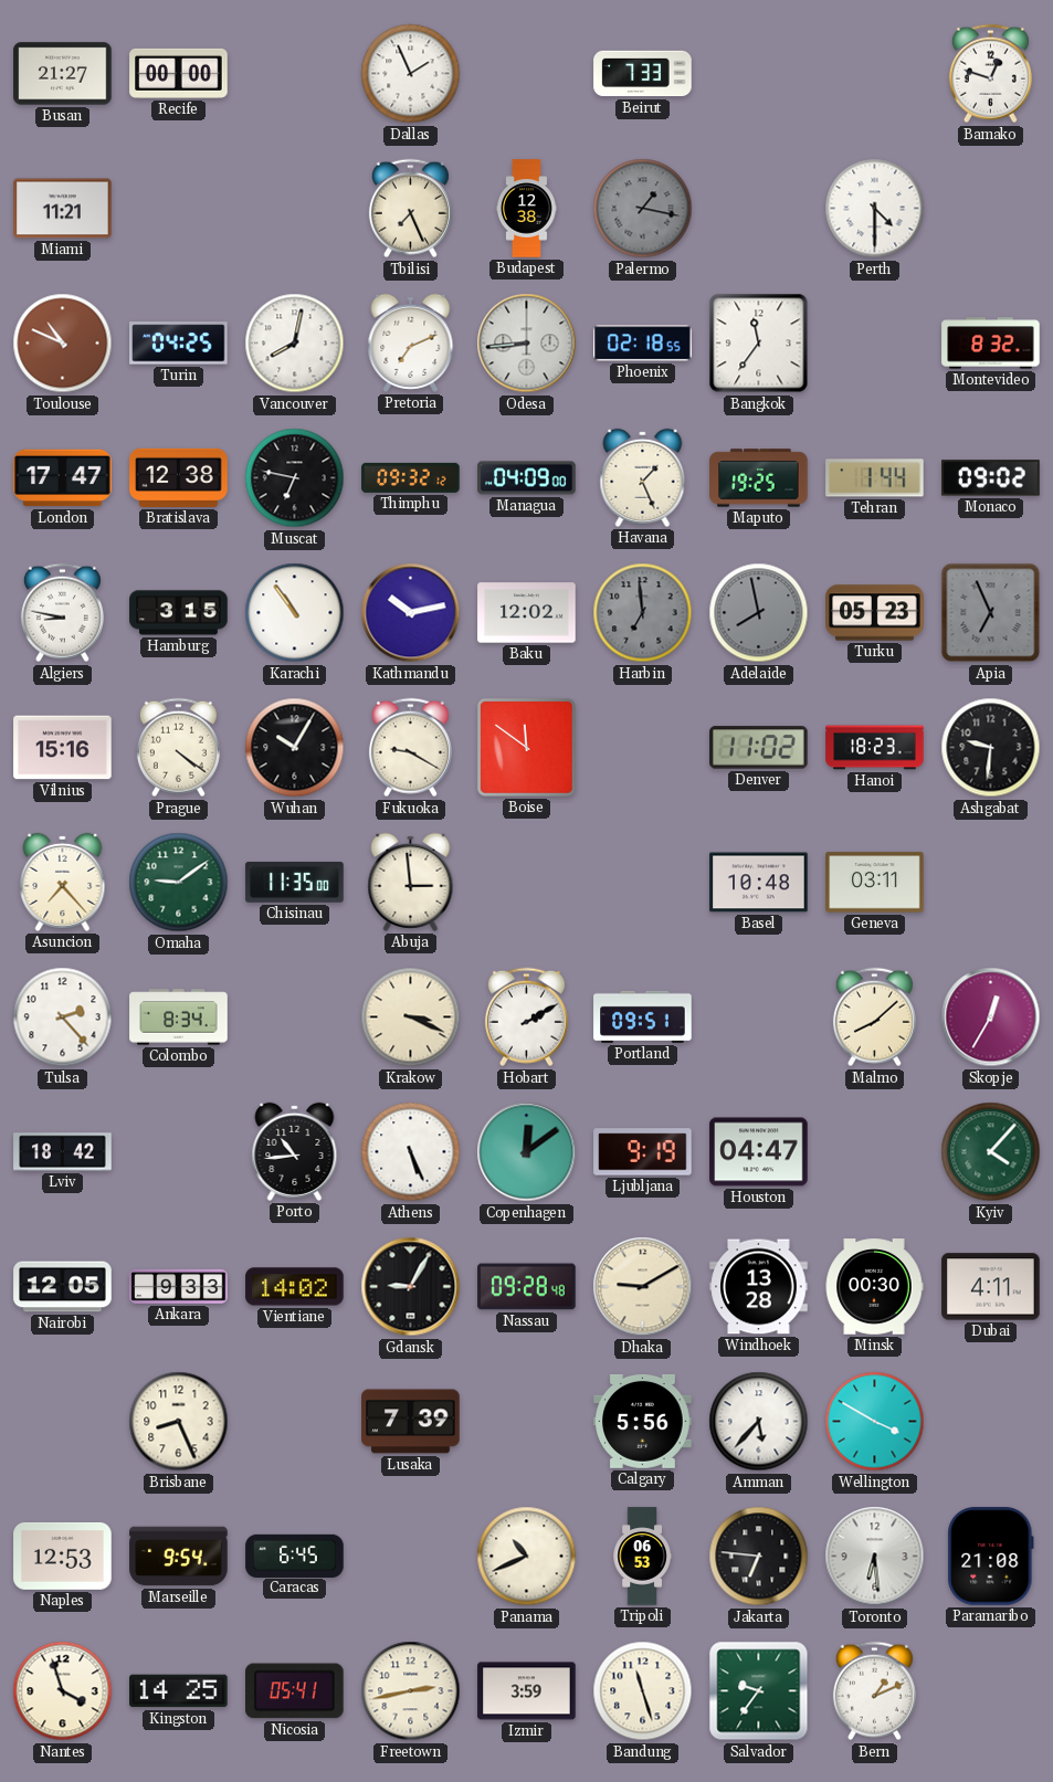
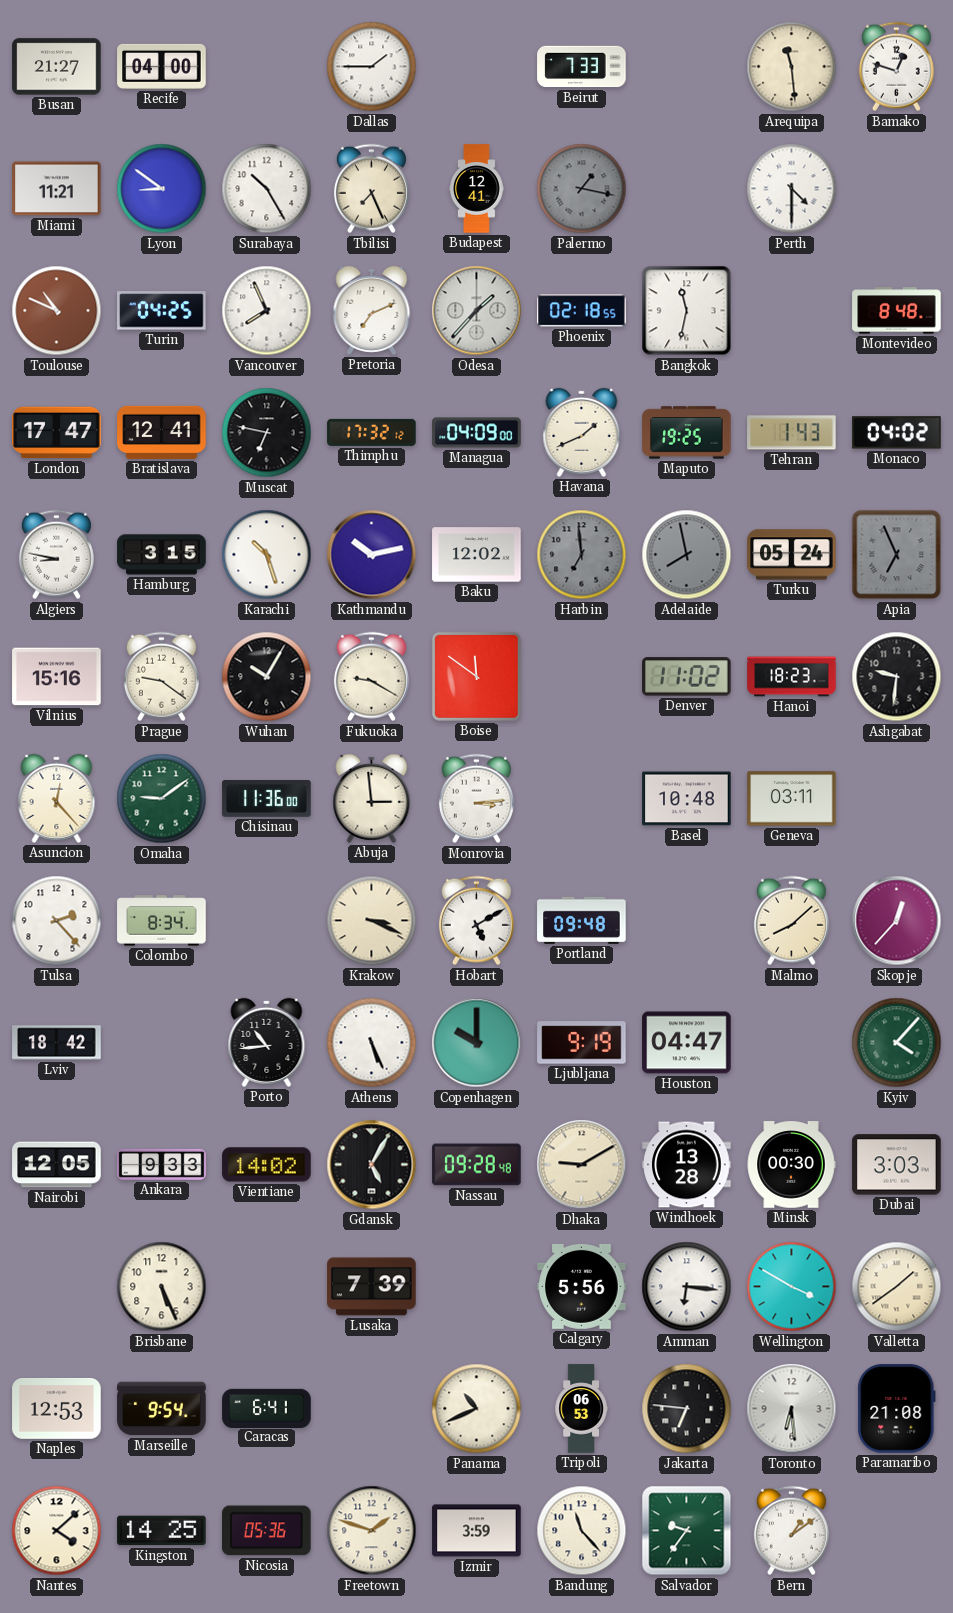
Recife: 00:00 -> 04:00 (162, 66)
Dallas: 1:56 -> 1:45 (372, 67)
Arequipa: none -> 11:29 (792, 67)
Lyon: none -> 8:51 (162, 189)
Surabaya: none -> 10:25 (267, 189)
Budapest: 12:38 -> 12:41 (477, 189)
Vancouver: 8:02 -> 7:56 (267, 311)
Odesa: 8:44 -> 1:37 (477, 311)
Bangkok: 11:36 -> 11:32 (687, 311)
Montevideo: 8:32 -> 8:48 (897, 311)
Bratislava: 12:38 -> 12:41 (162, 432)
Thimphu: 09:32 -> 17:32 (372, 432)
Havana: 1:26 -> 1:41 (582, 432)
Tehran: 1:44 -> 1:43 (792, 433)
Monaco: 09:02 -> 04:02 (897, 433)
Karachi: 10:54 -> 10:27 (267, 555)
Turku: 05:23 -> 05:24 (792, 555)
Prague: 4:21 -> 9:21 (161, 677)
Asuncion: 7:23 -> 12:23 (57, 798)
Chisinau: 11:35 -> 11:36 (267, 799)
Monrovia: none -> 3:14 (476, 799)
Hobart: 2:10 -> 5:10 (476, 921)
Portland: 09:51 -> 09:48 (582, 920)
Skopje: 12:35 -> 12:37 (897, 921)
Copenhagen: 12:09 -> 10:00 (477, 1043)
Gdansk: 9:05 -> 5:05 (372, 1165)
Dubai: 4:11 -> 3:03 (897, 1165)
Brisbane: 8:26 -> 5:26 (162, 1287)
Amman: 5:37 -> 6:16 (687, 1287)
Valletta: none -> 1:39 (897, 1287)
Caracas: 6:45 -> 6:41 (267, 1408)
Nantes: 3:57 -> 4:08 (57, 1531)
Nicosia: 05:41 -> 05:36 (267, 1531)
Freetown: 2:43 -> 1:48 (372, 1531)
Bandung: 11:27 -> 11:23 (582, 1531)
Bern: 1:11 -> 1:09 (791, 1531)
